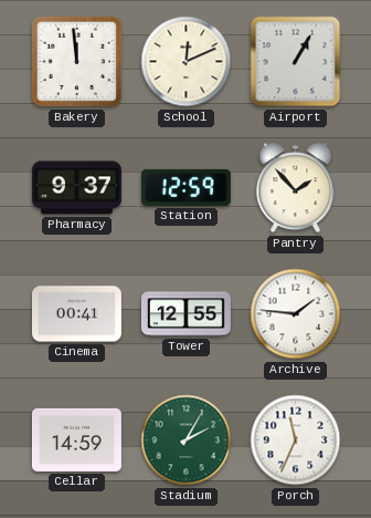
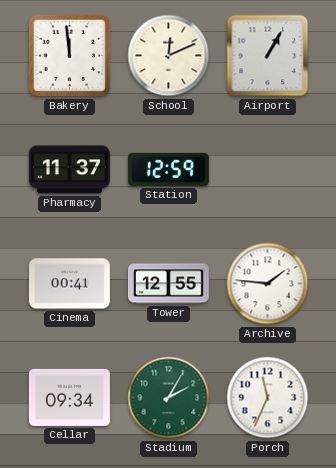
Pharmacy: 9:37 -> 11:37 (69, 170)
Pantry: 1:53 -> none (296, 188)
Cellar: 14:59 -> 09:34 (69, 397)
